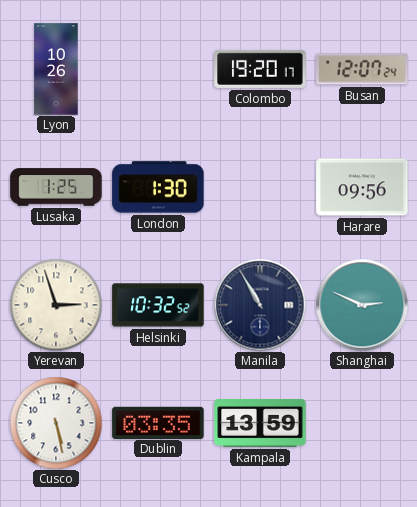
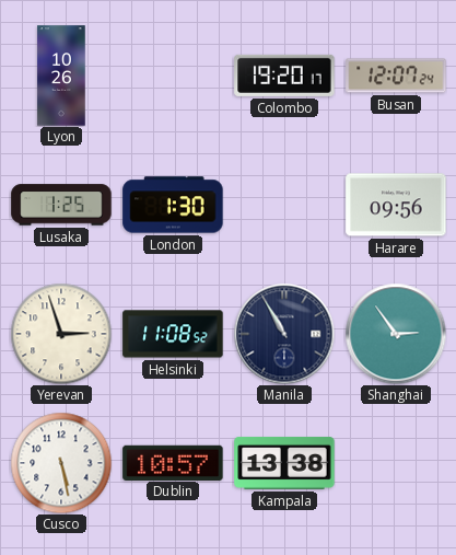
Helsinki: 10:32 -> 11:08 (173, 334)
Shanghai: 2:49 -> 2:54 (396, 334)
Dublin: 03:35 -> 10:57 (173, 462)
Kampala: 13:59 -> 13:38 (284, 464)
